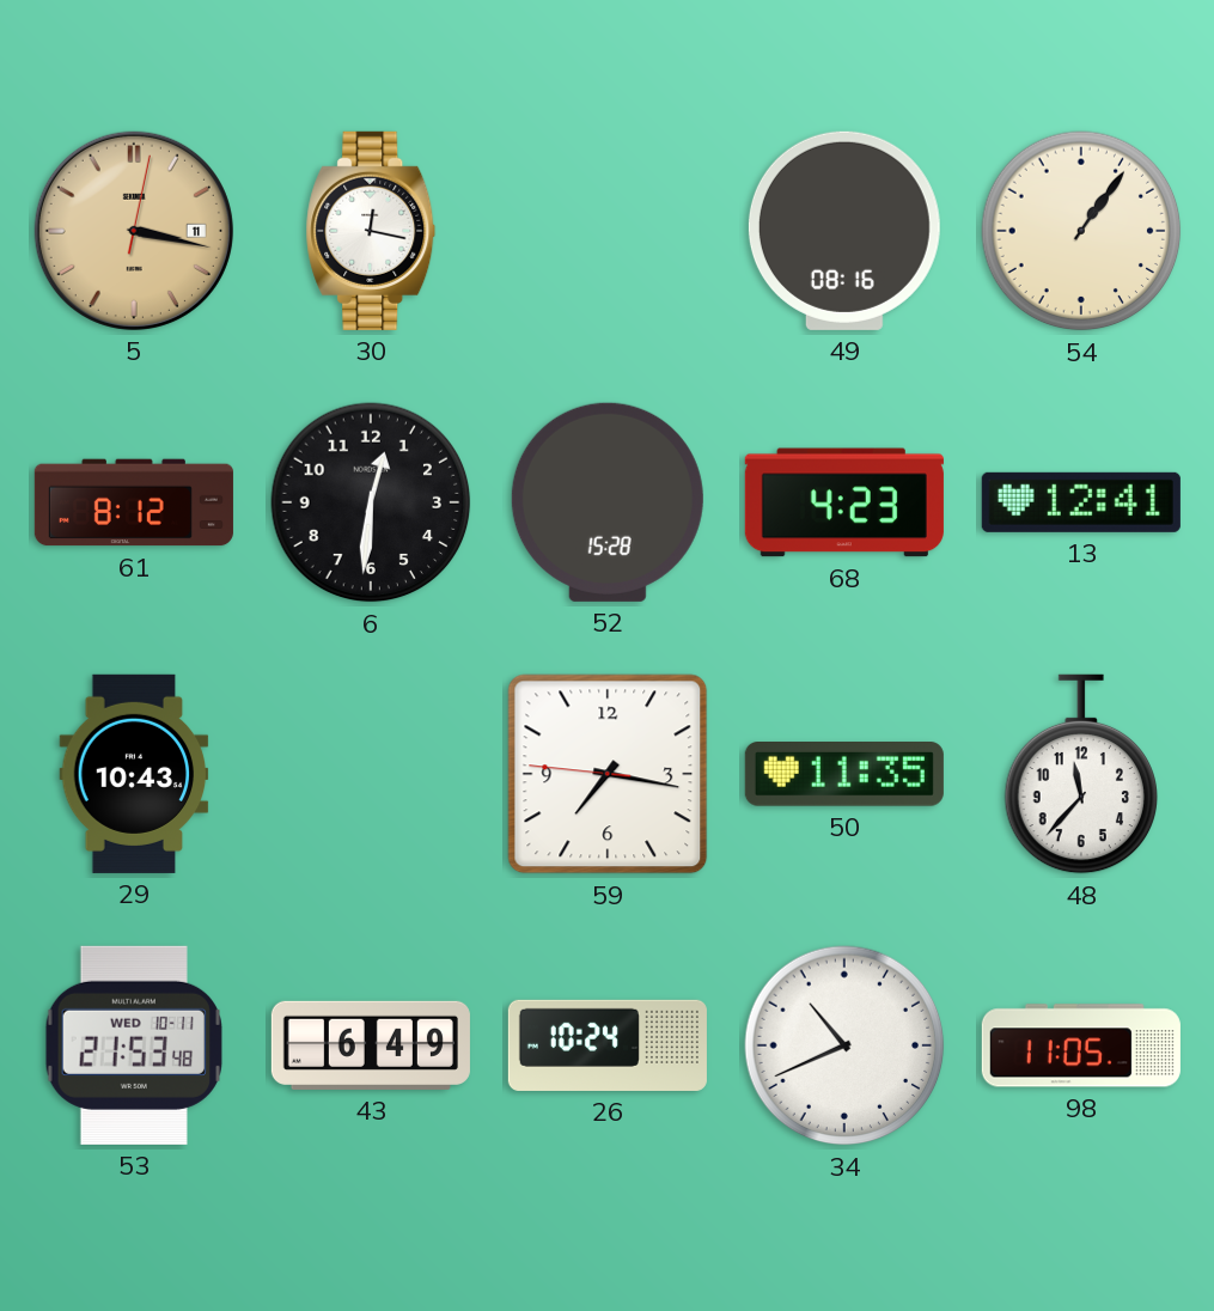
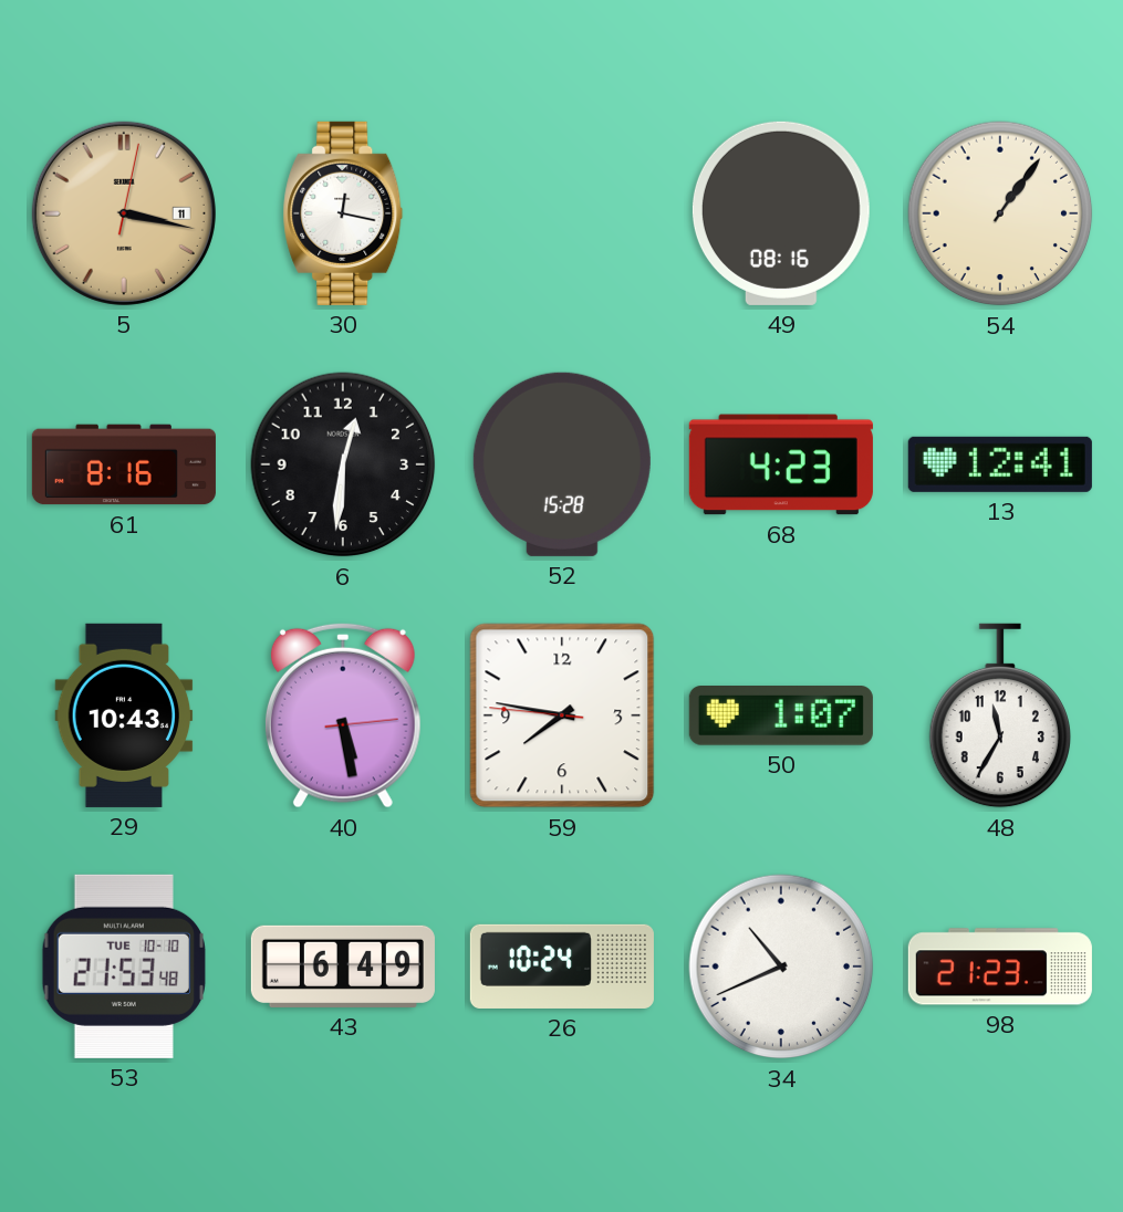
61: 8:12 -> 8:16 (124, 464)
40: none -> 5:28 (343, 715)
59: 7:16 -> 7:46 (562, 715)
50: 11:35 -> 1:07 (781, 717)
48: 11:37 -> 11:35 (999, 715)
53 date: WED 10-11 -> TUE 10-10 (124, 967)
98: 11:05 -> 21:23 (1000, 967)
